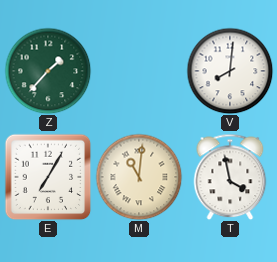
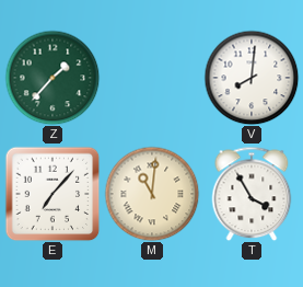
E: 7:05 -> 7:07 (53, 194)
T: 3:58 -> 3:55 (252, 194)
